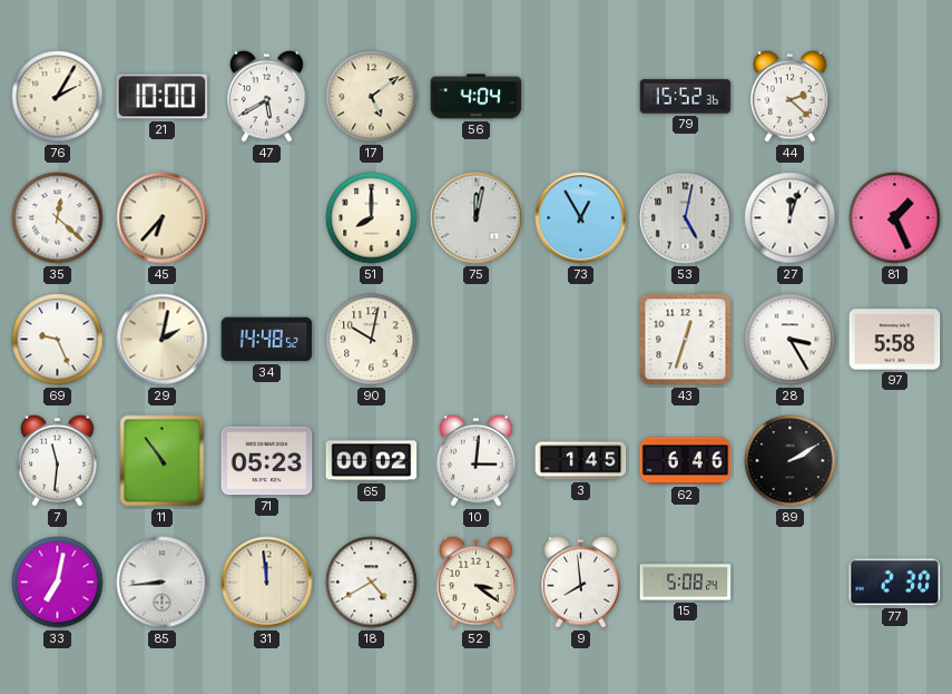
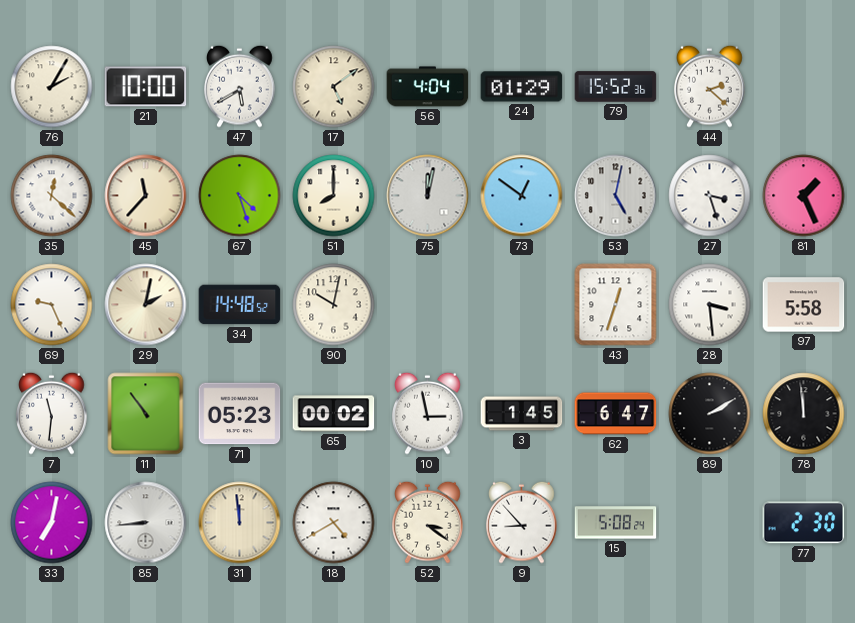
24: none -> 01:29 (522, 87)
45: 6:37 -> 11:37 (146, 196)
67: none -> 4:27 (240, 196)
73: 12:55 -> 12:51 (522, 196)
27: 12:03 -> 3:27 (710, 196)
28: 3:25 -> 3:29 (710, 305)
10: 3:01 -> 2:58 (428, 413)
62: 6:46 -> 6:47 (616, 414)
78: none -> 11:59 (804, 414)
9: 7:59 -> 8:53 (522, 522)
